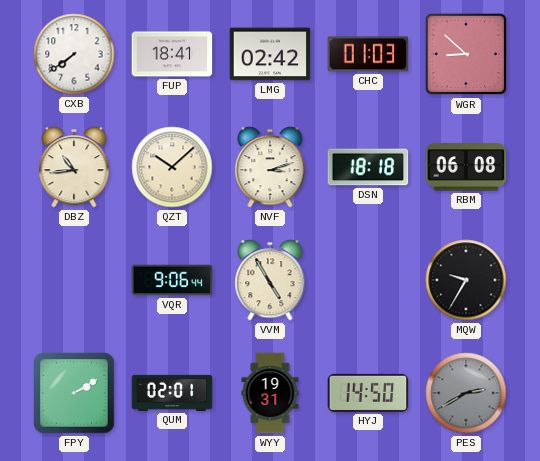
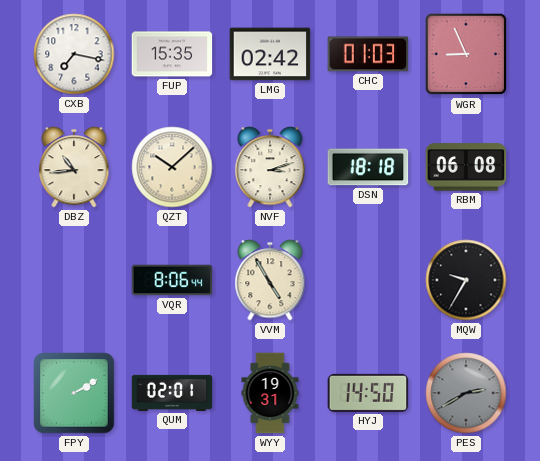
CXB: 7:39 -> 7:17 (74, 54)
FUP: 18:41 -> 15:35 (172, 54)
WGR: 8:52 -> 8:56 (466, 54)
VQR: 9:06 -> 8:06 (172, 280)
